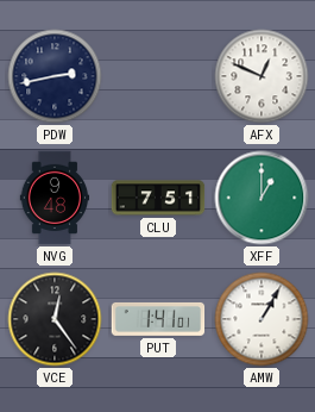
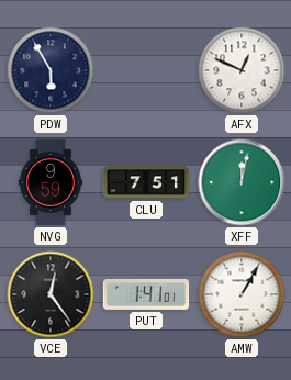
PDW: 2:43 -> 5:55 (51, 70)
NVG: 9:48 -> 9:59 (51, 182)
XFF: 1:00 -> 12:02 (242, 182)
